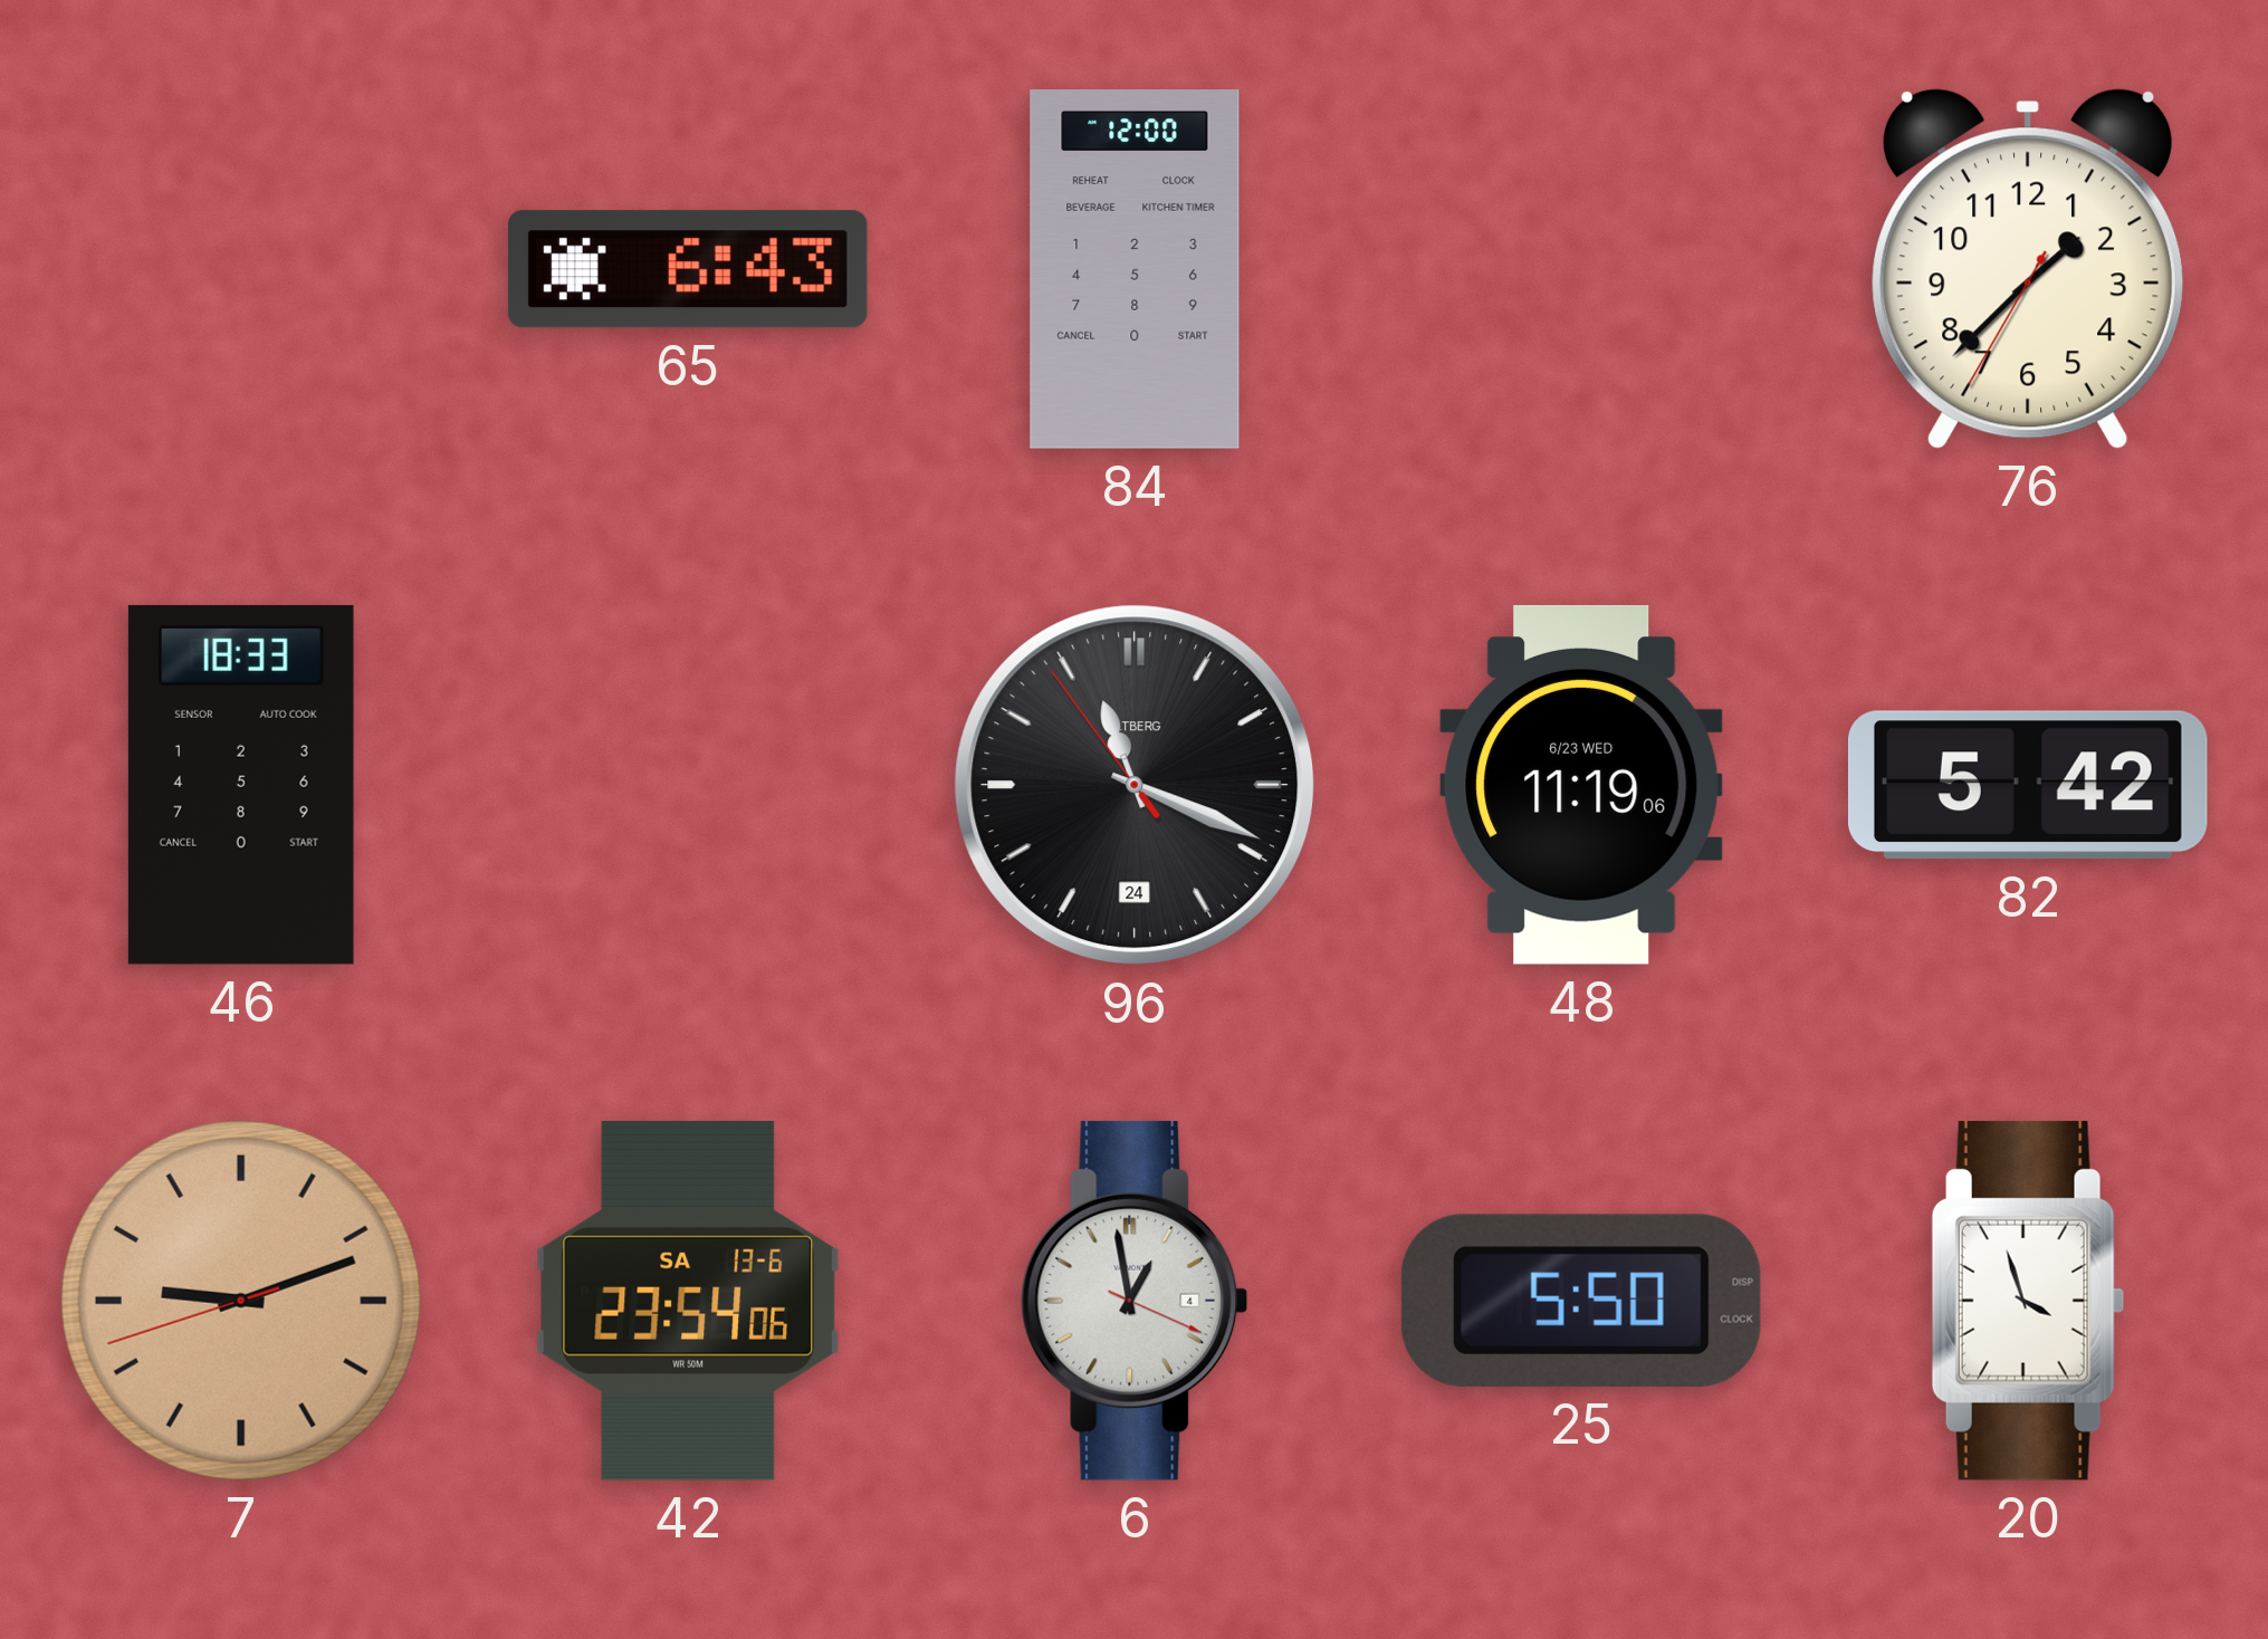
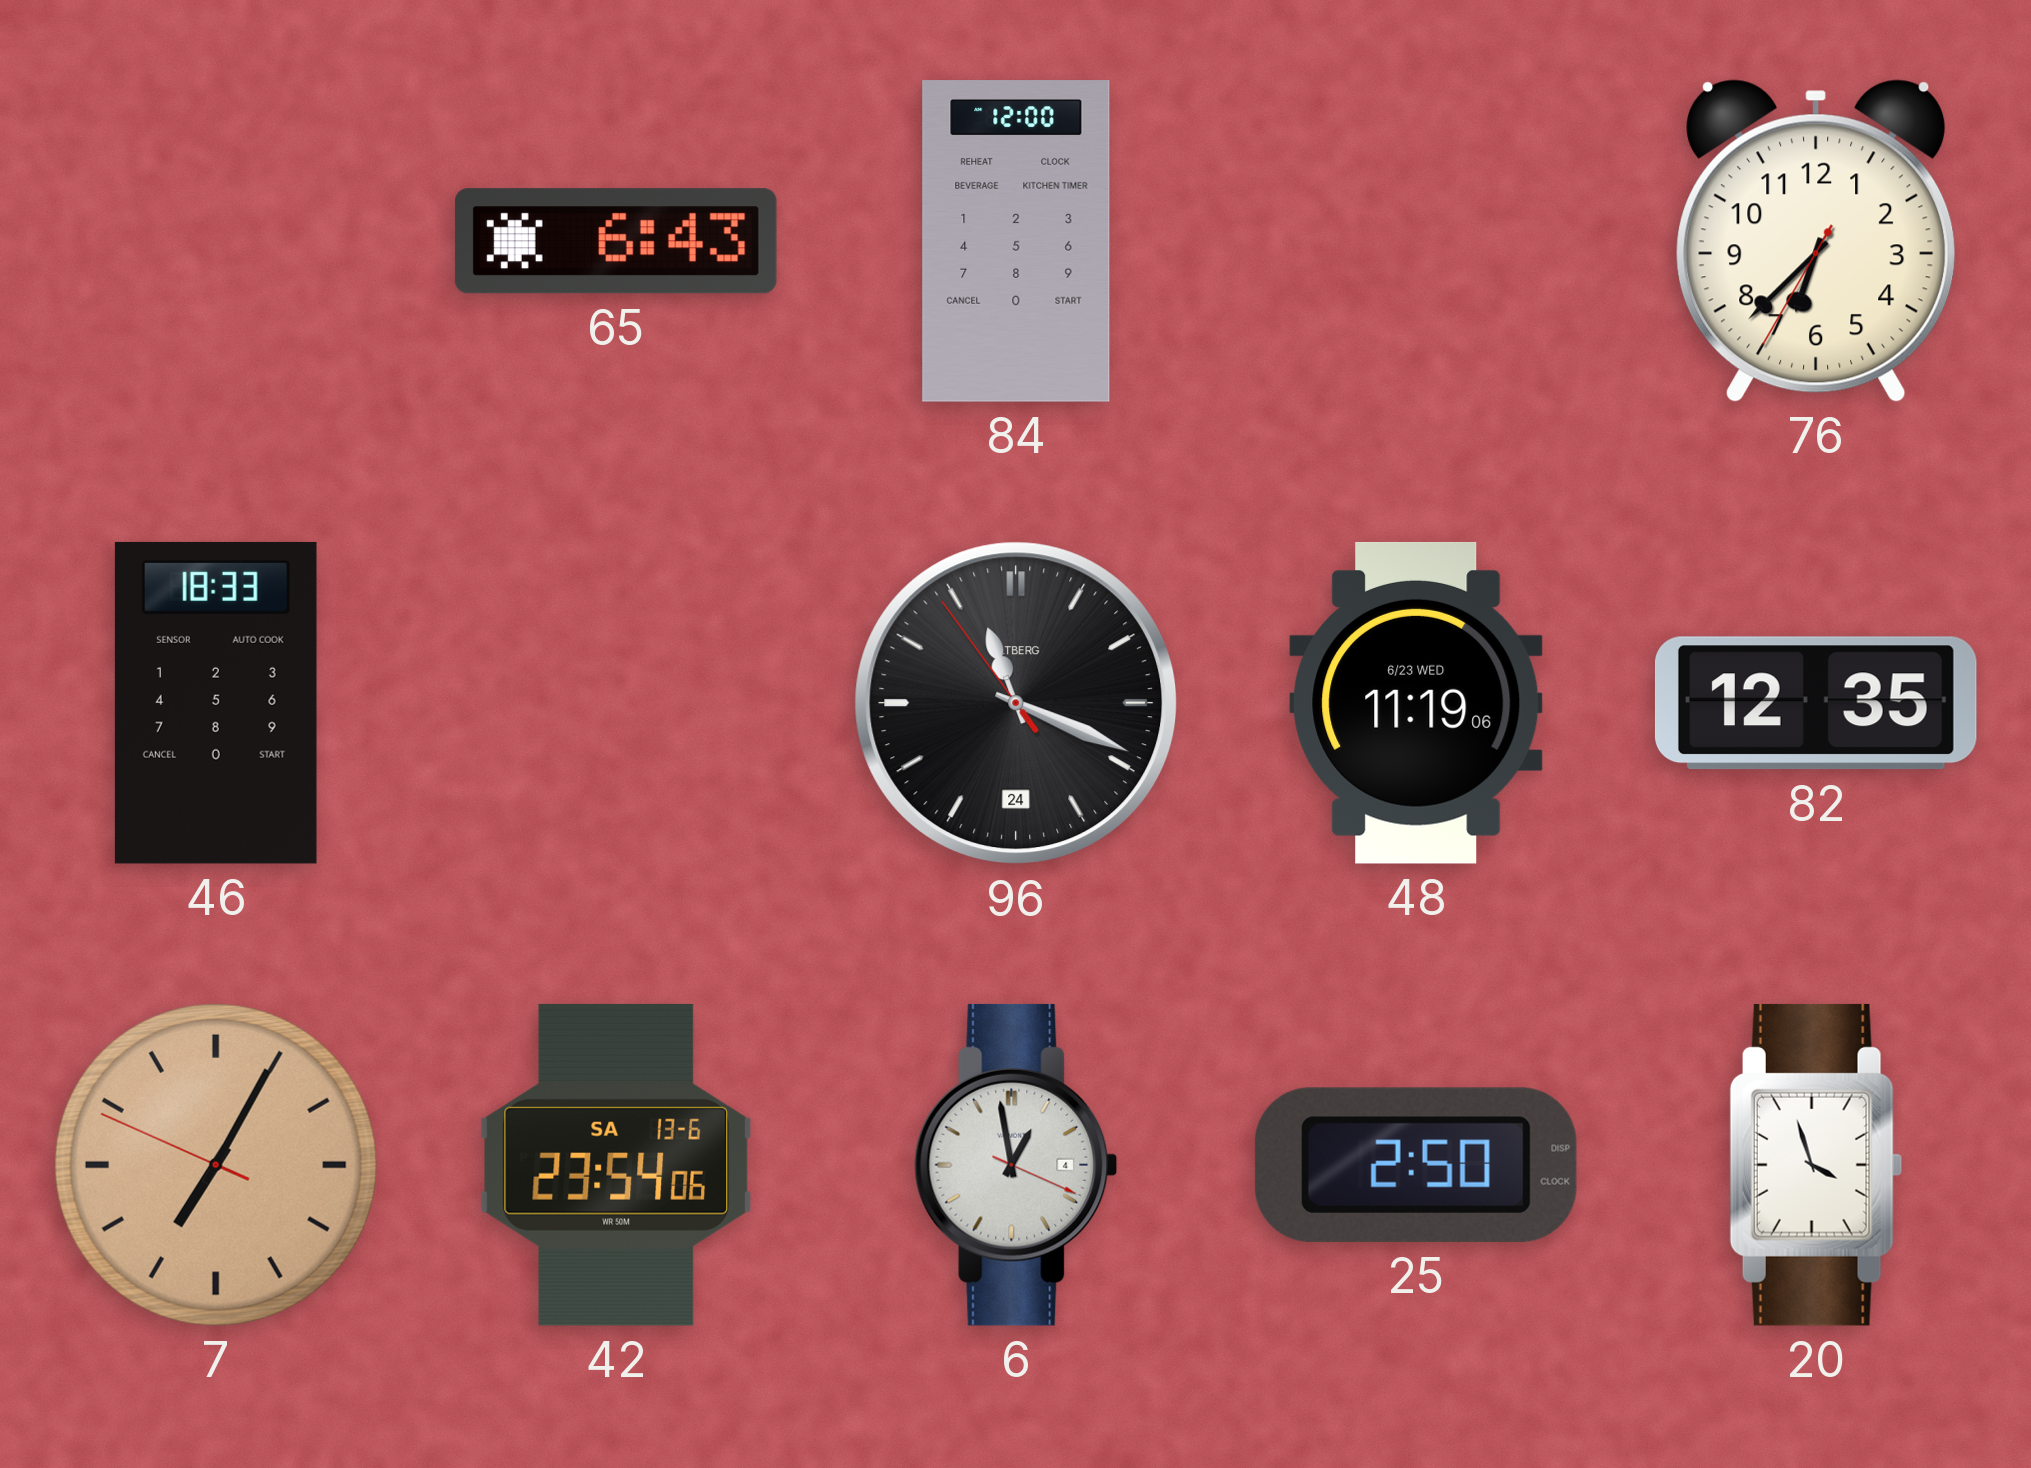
76: 1:37 -> 6:37 (1816, 241)
82: 5:42 -> 12:35 (1816, 703)
7: 9:11 -> 7:04 (216, 1165)
25: 5:50 -> 2:50 (1416, 1165)
